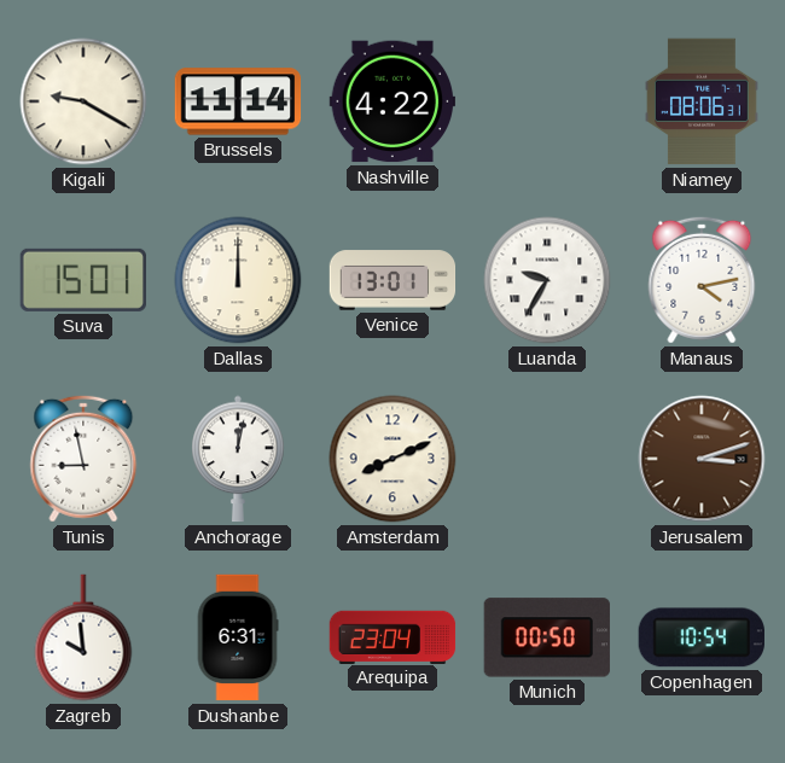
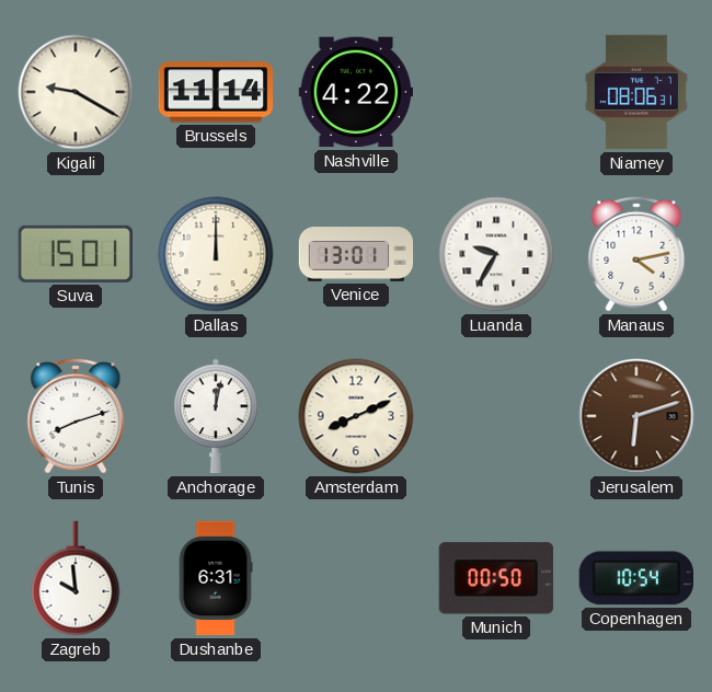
Tunis: 8:58 -> 8:12 (76, 416)
Jerusalem: 3:12 -> 6:12 (636, 416)
Arequipa: 23:04 -> none (392, 636)
